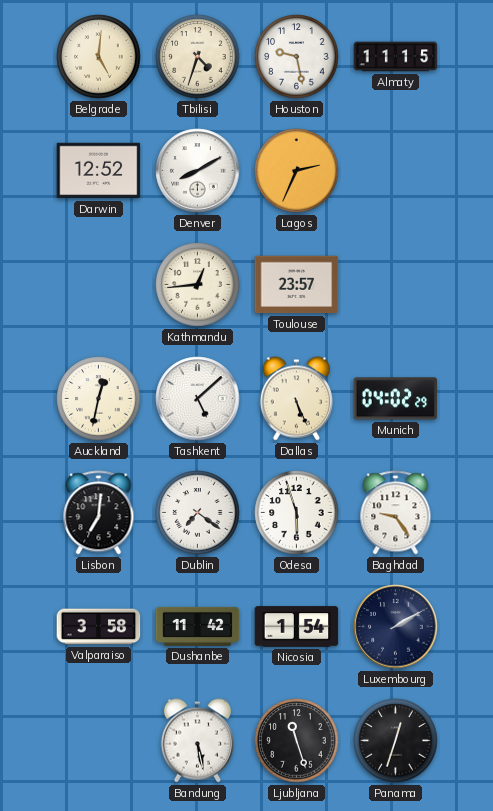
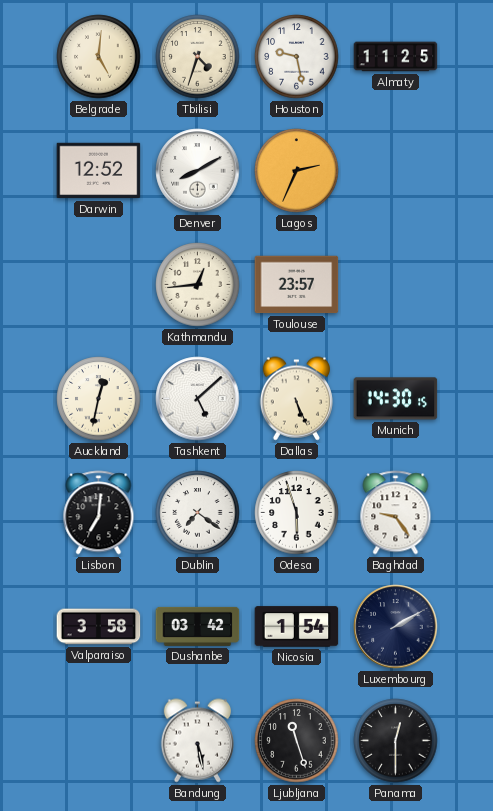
Almaty: 11:15 -> 11:25 (396, 57)
Munich: 04:02 -> 14:30 (396, 399)
Dushanbe: 11:42 -> 03:42 (198, 626)
Panama: 12:33 -> 12:30 (396, 741)
